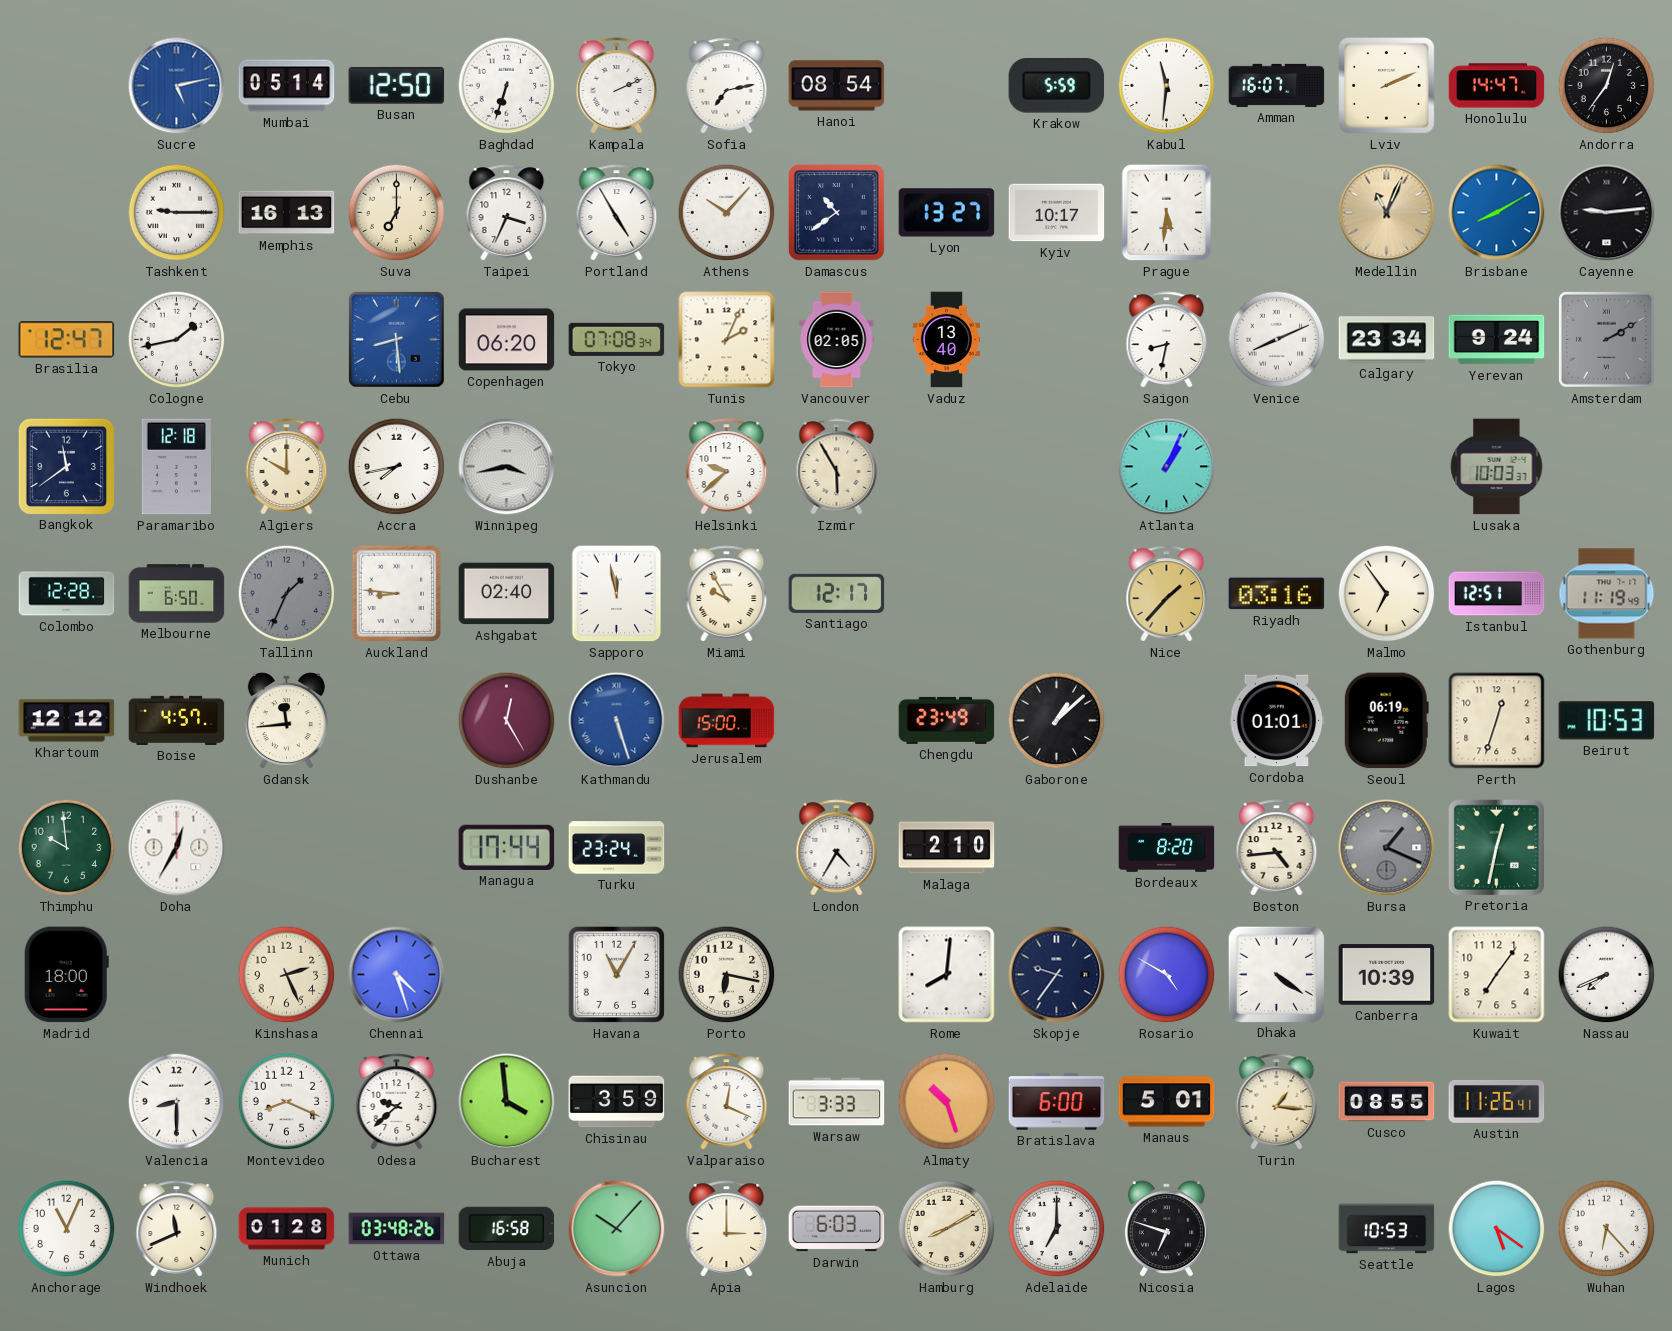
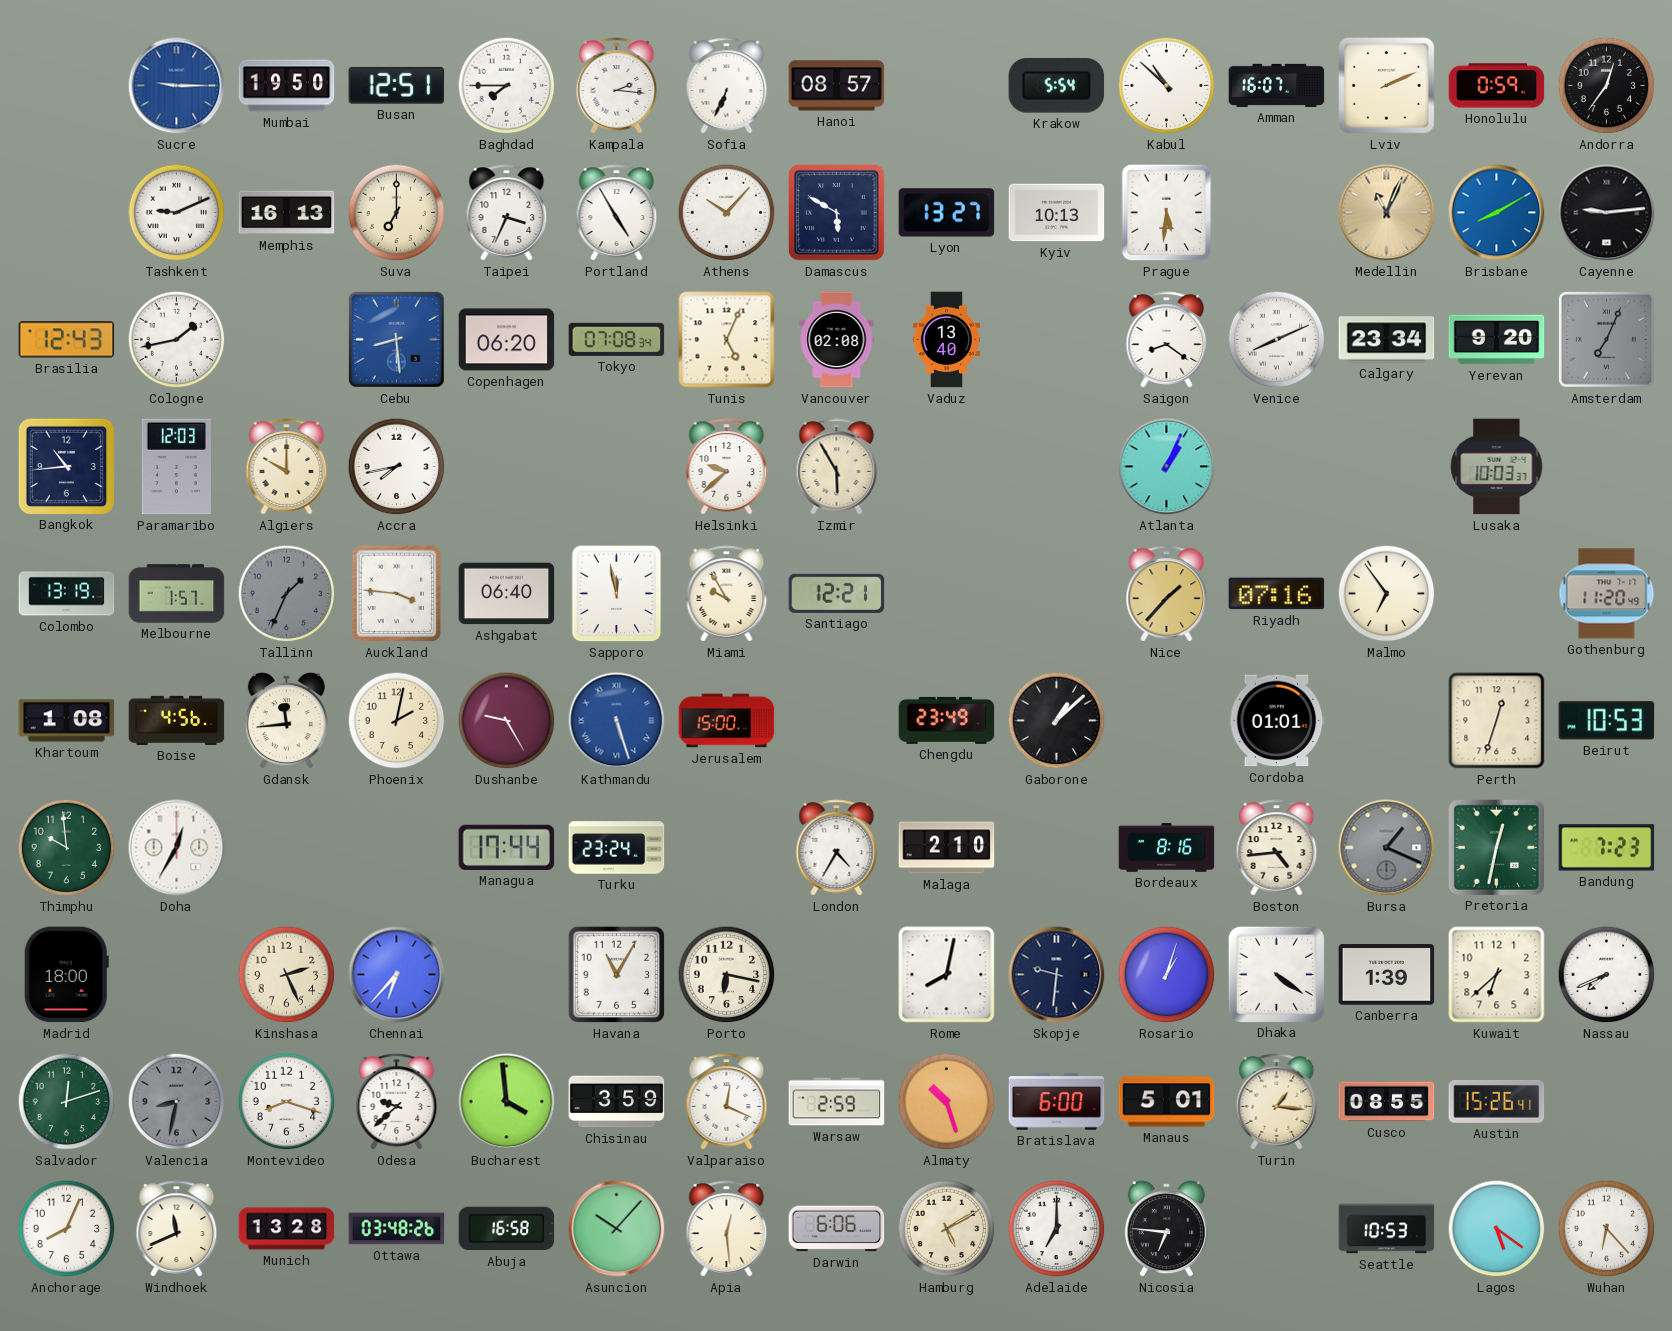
Sucre: 5:13 -> 9:15 (177, 86)
Mumbai: 05:14 -> 19:50 (287, 86)
Busan: 12:50 -> 12:51 (397, 85)
Baghdad: 6:33 -> 7:45 (507, 86)
Kampala: 2:11 -> 2:16 (617, 86)
Sofia: 7:13 -> 6:34 (727, 86)
Hanoi: 08:54 -> 08:57 (837, 86)
Krakow: 5:59 -> 5:54 (1057, 86)
Kabul: 11:31 -> 10:52 (1167, 86)
Honolulu: 14:47 -> 0:59 (1497, 86)
Tashkent: 9:15 -> 9:11 (177, 213)
Damascus: 10:39 -> 5:50 (837, 213)
Kyiv: 10:17 -> 10:13 (1057, 213)
Brasilia: 12:47 -> 12:43 (67, 340)
Tunis: 2:04 -> 5:04 (727, 340)
Vancouver: 02:05 -> 02:08 (837, 340)
Saigon: 8:32 -> 8:21 (1167, 340)
Yerevan: 9:24 -> 9:20 (1497, 340)
Amsterdam: 2:10 -> 7:04 (1607, 340)
Bangkok: 11:39 -> 10:44 (66, 466)
Paramaribo: 12:18 -> 12:03 (176, 467)
Winnipeg: 3:43 -> none (507, 467)
Colombo: 12:28 -> 13:19 (67, 594)
Melbourne: 6:50 -> 1:57 (177, 594)
Auckland: 8:46 -> 3:46 (397, 594)
Ashgabat: 02:40 -> 06:40 (507, 594)
Santiago: 12:17 -> 12:21 (837, 593)
Riyadh: 03:16 -> 07:16 (1277, 594)
Istanbul: 12:51 -> none (1497, 594)
Gothenburg: 11:19 -> 11:20 (1607, 594)
Khartoum: 12:12 -> 1:08 (67, 721)
Boise: 4:57 -> 4:56 (177, 720)
Phoenix: none -> 2:02 (397, 721)
Dushanbe: 12:25 -> 9:25 (507, 721)
Seoul: 06:19 -> none (1386, 721)
Bordeaux: 8:20 -> 8:16 (1167, 848)
Bandung: none -> 7:23 (1607, 848)
Chennai: 4:27 -> 6:37 (397, 975)
Rome: 8:01 -> 8:02 (947, 975)
Skopje: 9:36 -> 9:31 (1057, 975)
Rosario: 4:50 -> 1:03 (1167, 975)
Canberra: 10:39 -> 1:39 (1387, 975)
Kuwait: 7:06 -> 6:38 (1497, 975)
Salvador: none -> 12:12 (67, 1102)
Valencia: 8:30 -> 8:32 (177, 1102)
Valencia dial: white -> grey (177, 1102)
Montevideo: 8:19 -> 8:18 (287, 1102)
Warsaw: 3:33 -> 2:59 (837, 1102)
Austin: 11:26 -> 15:26 (1497, 1101)
Anchorage: 11:04 -> 8:04 (67, 1229)
Munich: 01:28 -> 13:28 (287, 1229)
Apia: 3:00 -> 12:29 (727, 1229)
Darwin: 6:03 -> 6:06 (837, 1229)
Hamburg: 8:10 -> 5:10 (947, 1229)
Nicosia: 6:48 -> 6:46 (1166, 1229)
